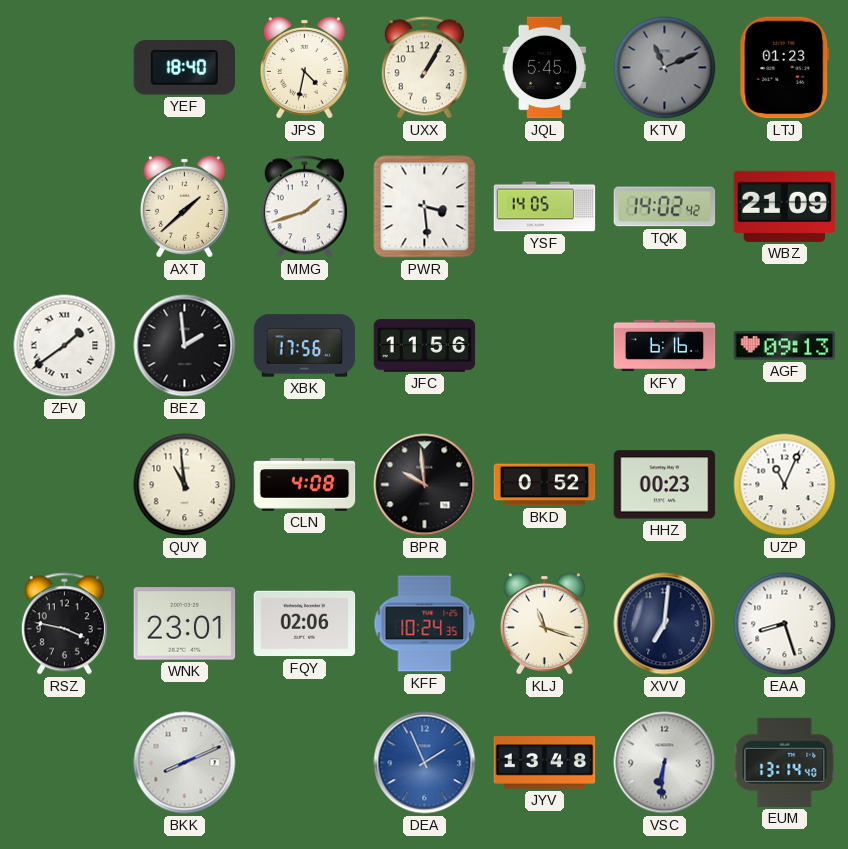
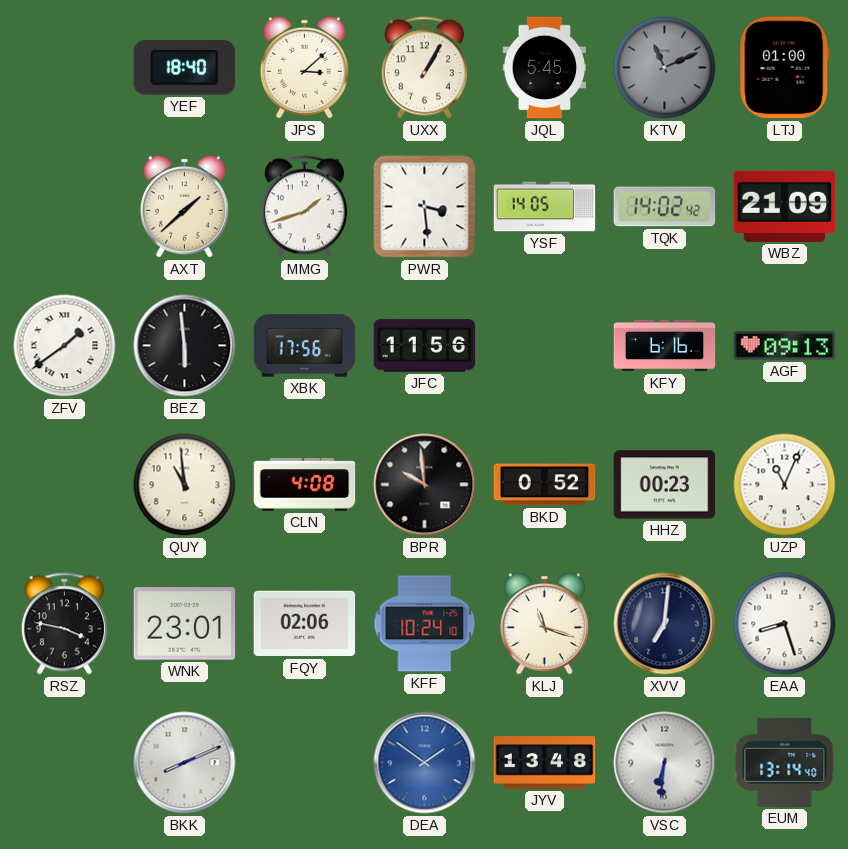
JPS: 4:32 -> 3:08 (304, 67)
LTJ: 01:23 -> 01:00 (785, 68)
BEZ: 1:59 -> 5:59 (185, 346)
KFF: 10:24:35 -> 10:24:10 (425, 624)
DEA: 1:56 -> 1:51 (425, 763)
